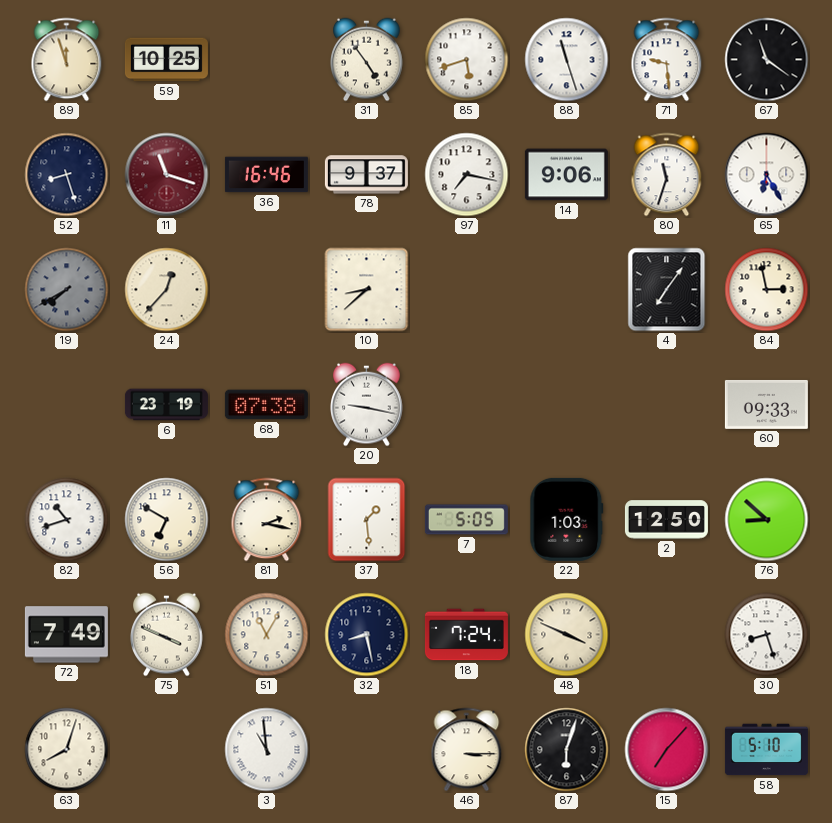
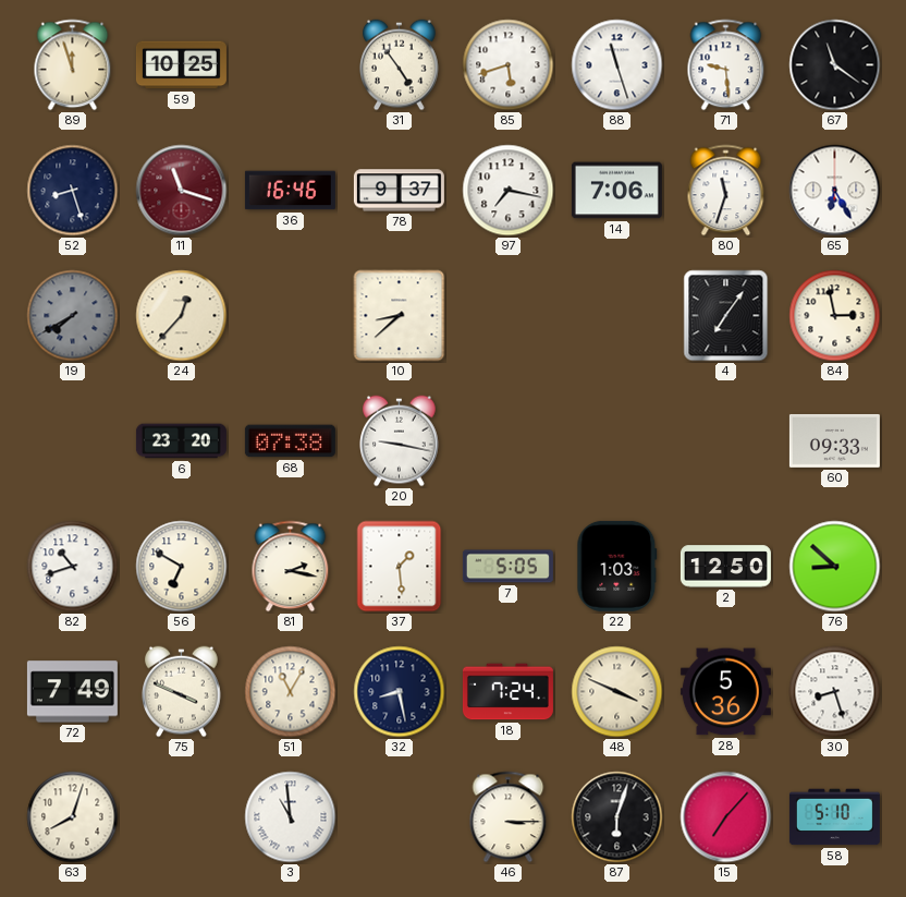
14: 9:06 -> 7:06 (616, 191)
6: 23:19 -> 23:20 (181, 441)
28: none -> 5:36 (725, 692)
